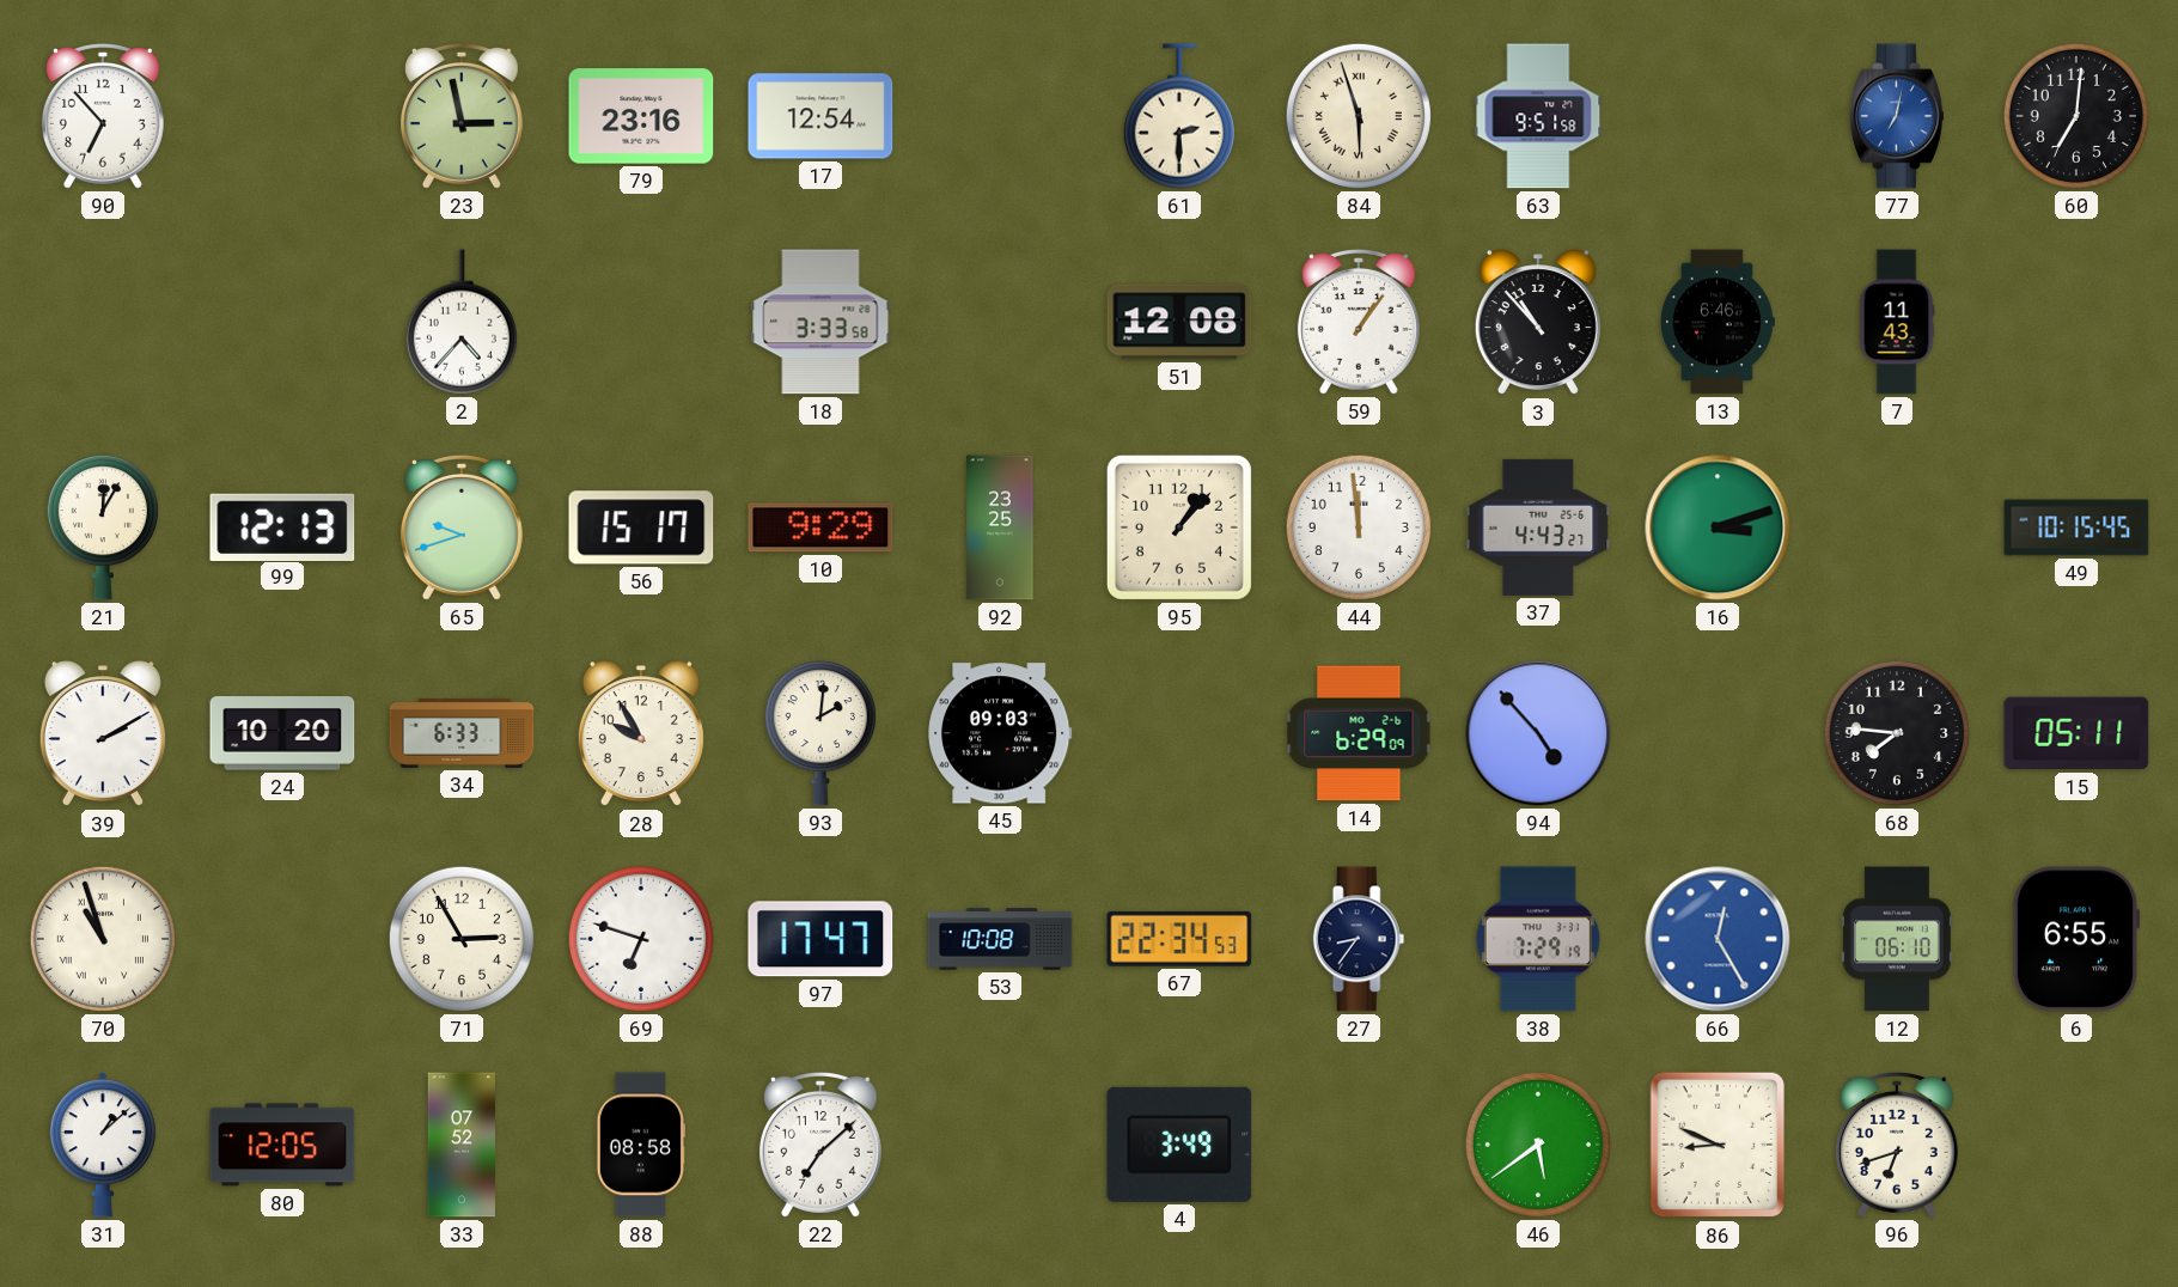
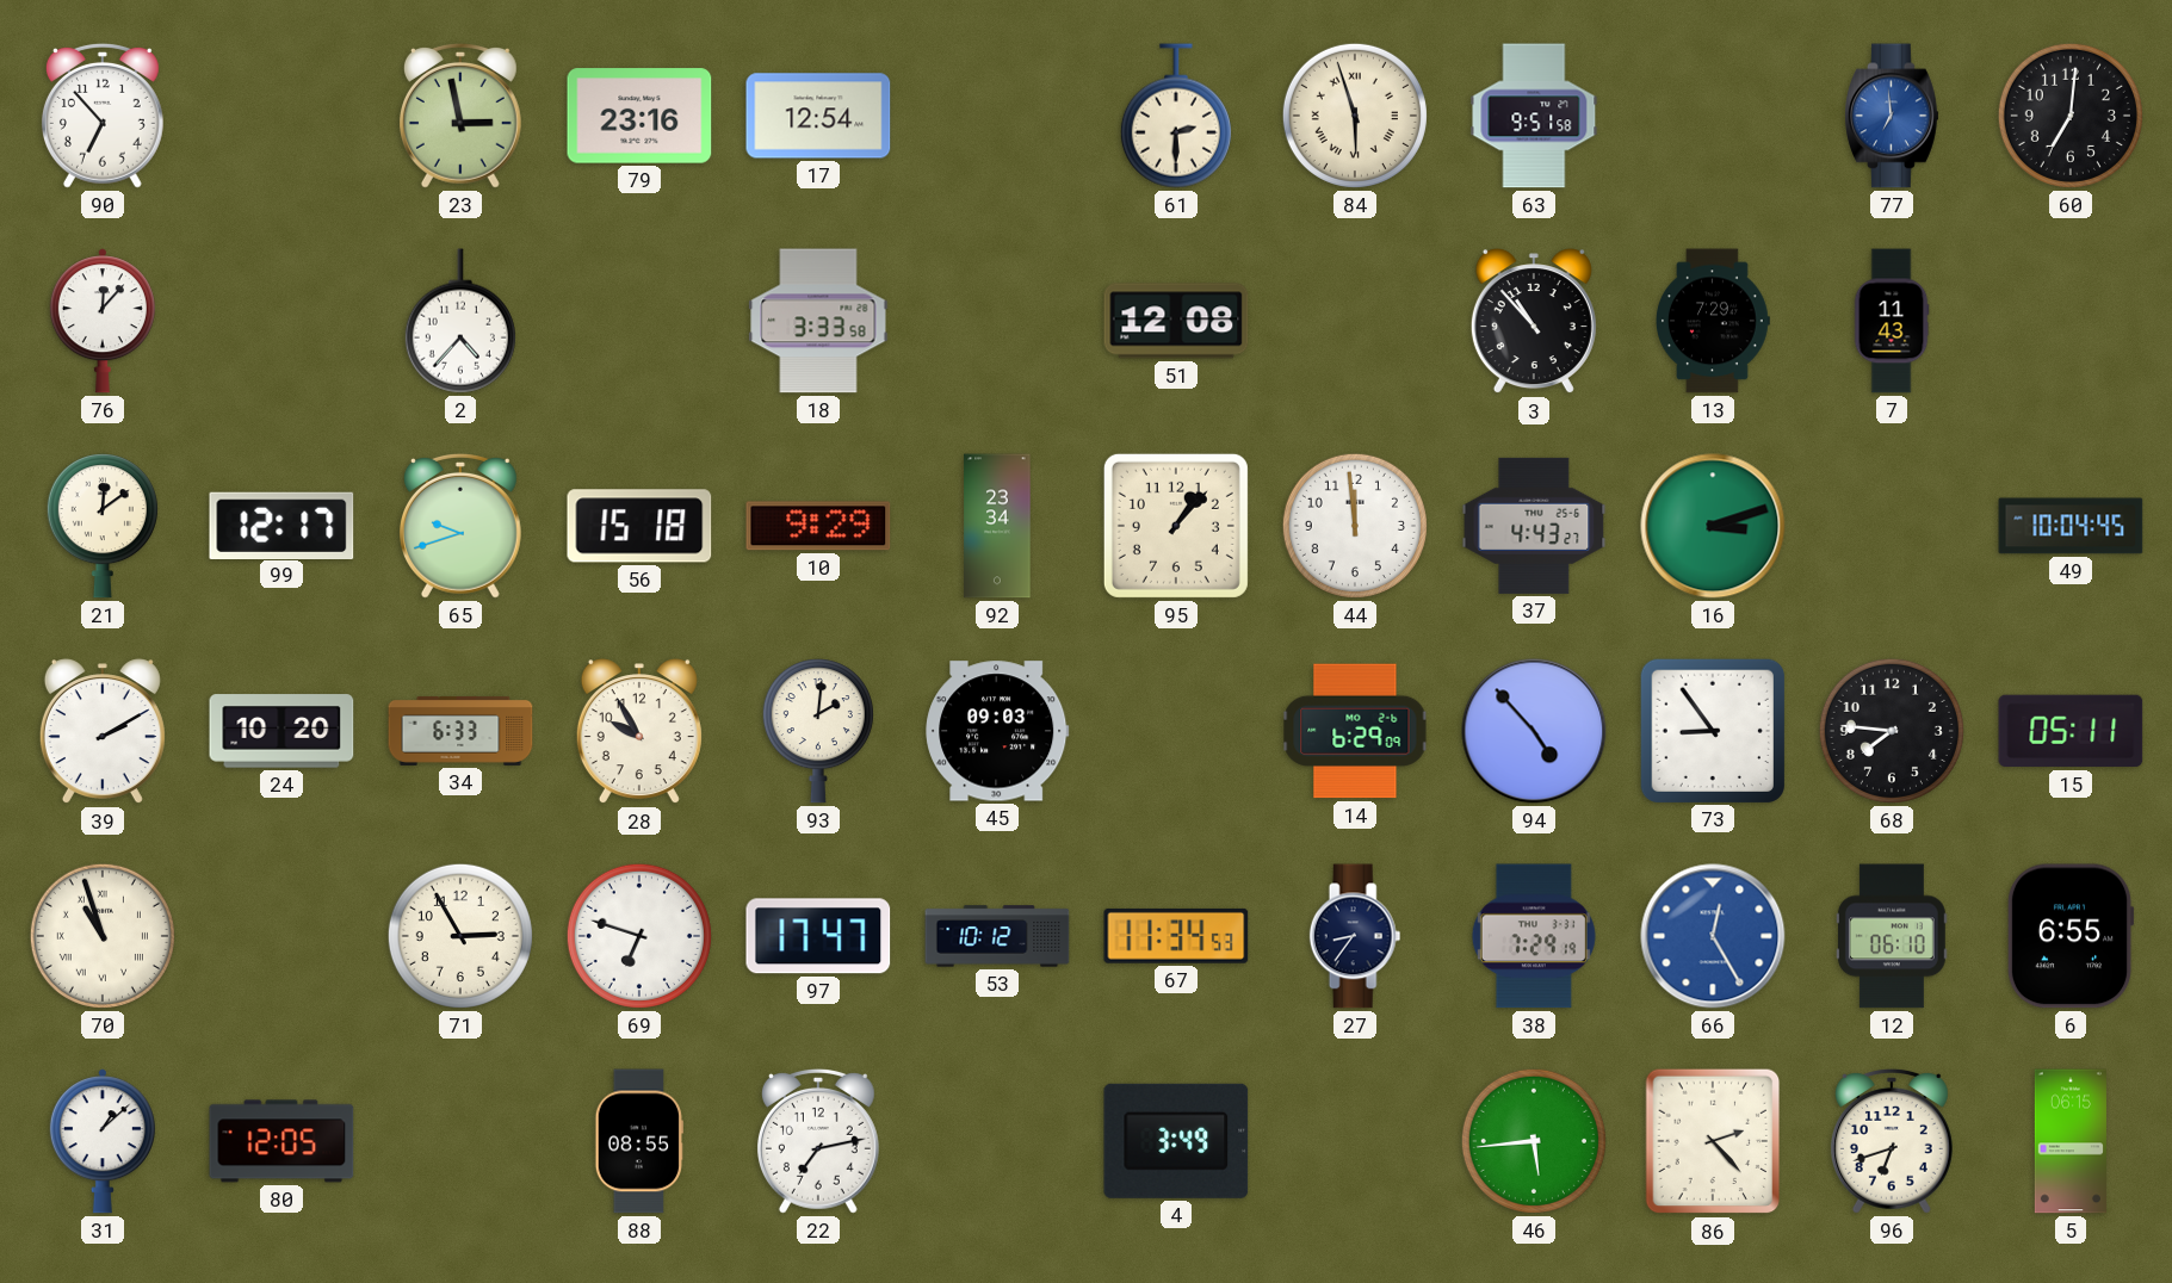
77: 7:02 -> 6:59 (1892, 116)
76: none -> 12:07 (103, 321)
59: 1:06 -> none (1359, 322)
13: 6:46 -> 7:29 (1714, 321)
21: 12:05 -> 12:09 (103, 526)
99: 12:13 -> 12:17 (281, 525)
56: 15:17 -> 15:18 (639, 526)
92: 23:25 -> 23:34 (997, 526)
49: 10:15 -> 10:04 (2071, 526)
73: none -> 8:54 (1712, 730)
53: 10:08 -> 10:12 (997, 936)
67: 22:34 -> 11:34 (1176, 936)
33: 07:52 -> none (460, 1145)
88: 08:58 -> 08:55 (639, 1141)
22: 7:08 -> 7:13 (818, 1141)
46: 5:39 -> 5:44 (1534, 1141)
86: 8:49 -> 2:23 (1713, 1141)
5: none -> 06:15 (2071, 1141)
